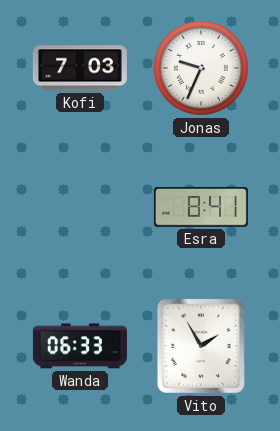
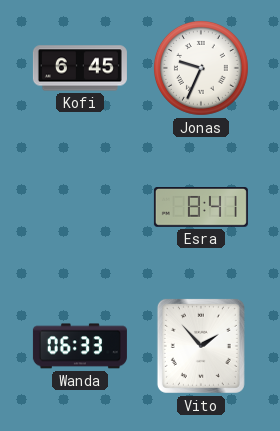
Kofi: 7:03 -> 6:45 (80, 68)
Vito: 1:55 -> 1:53 (201, 346)
